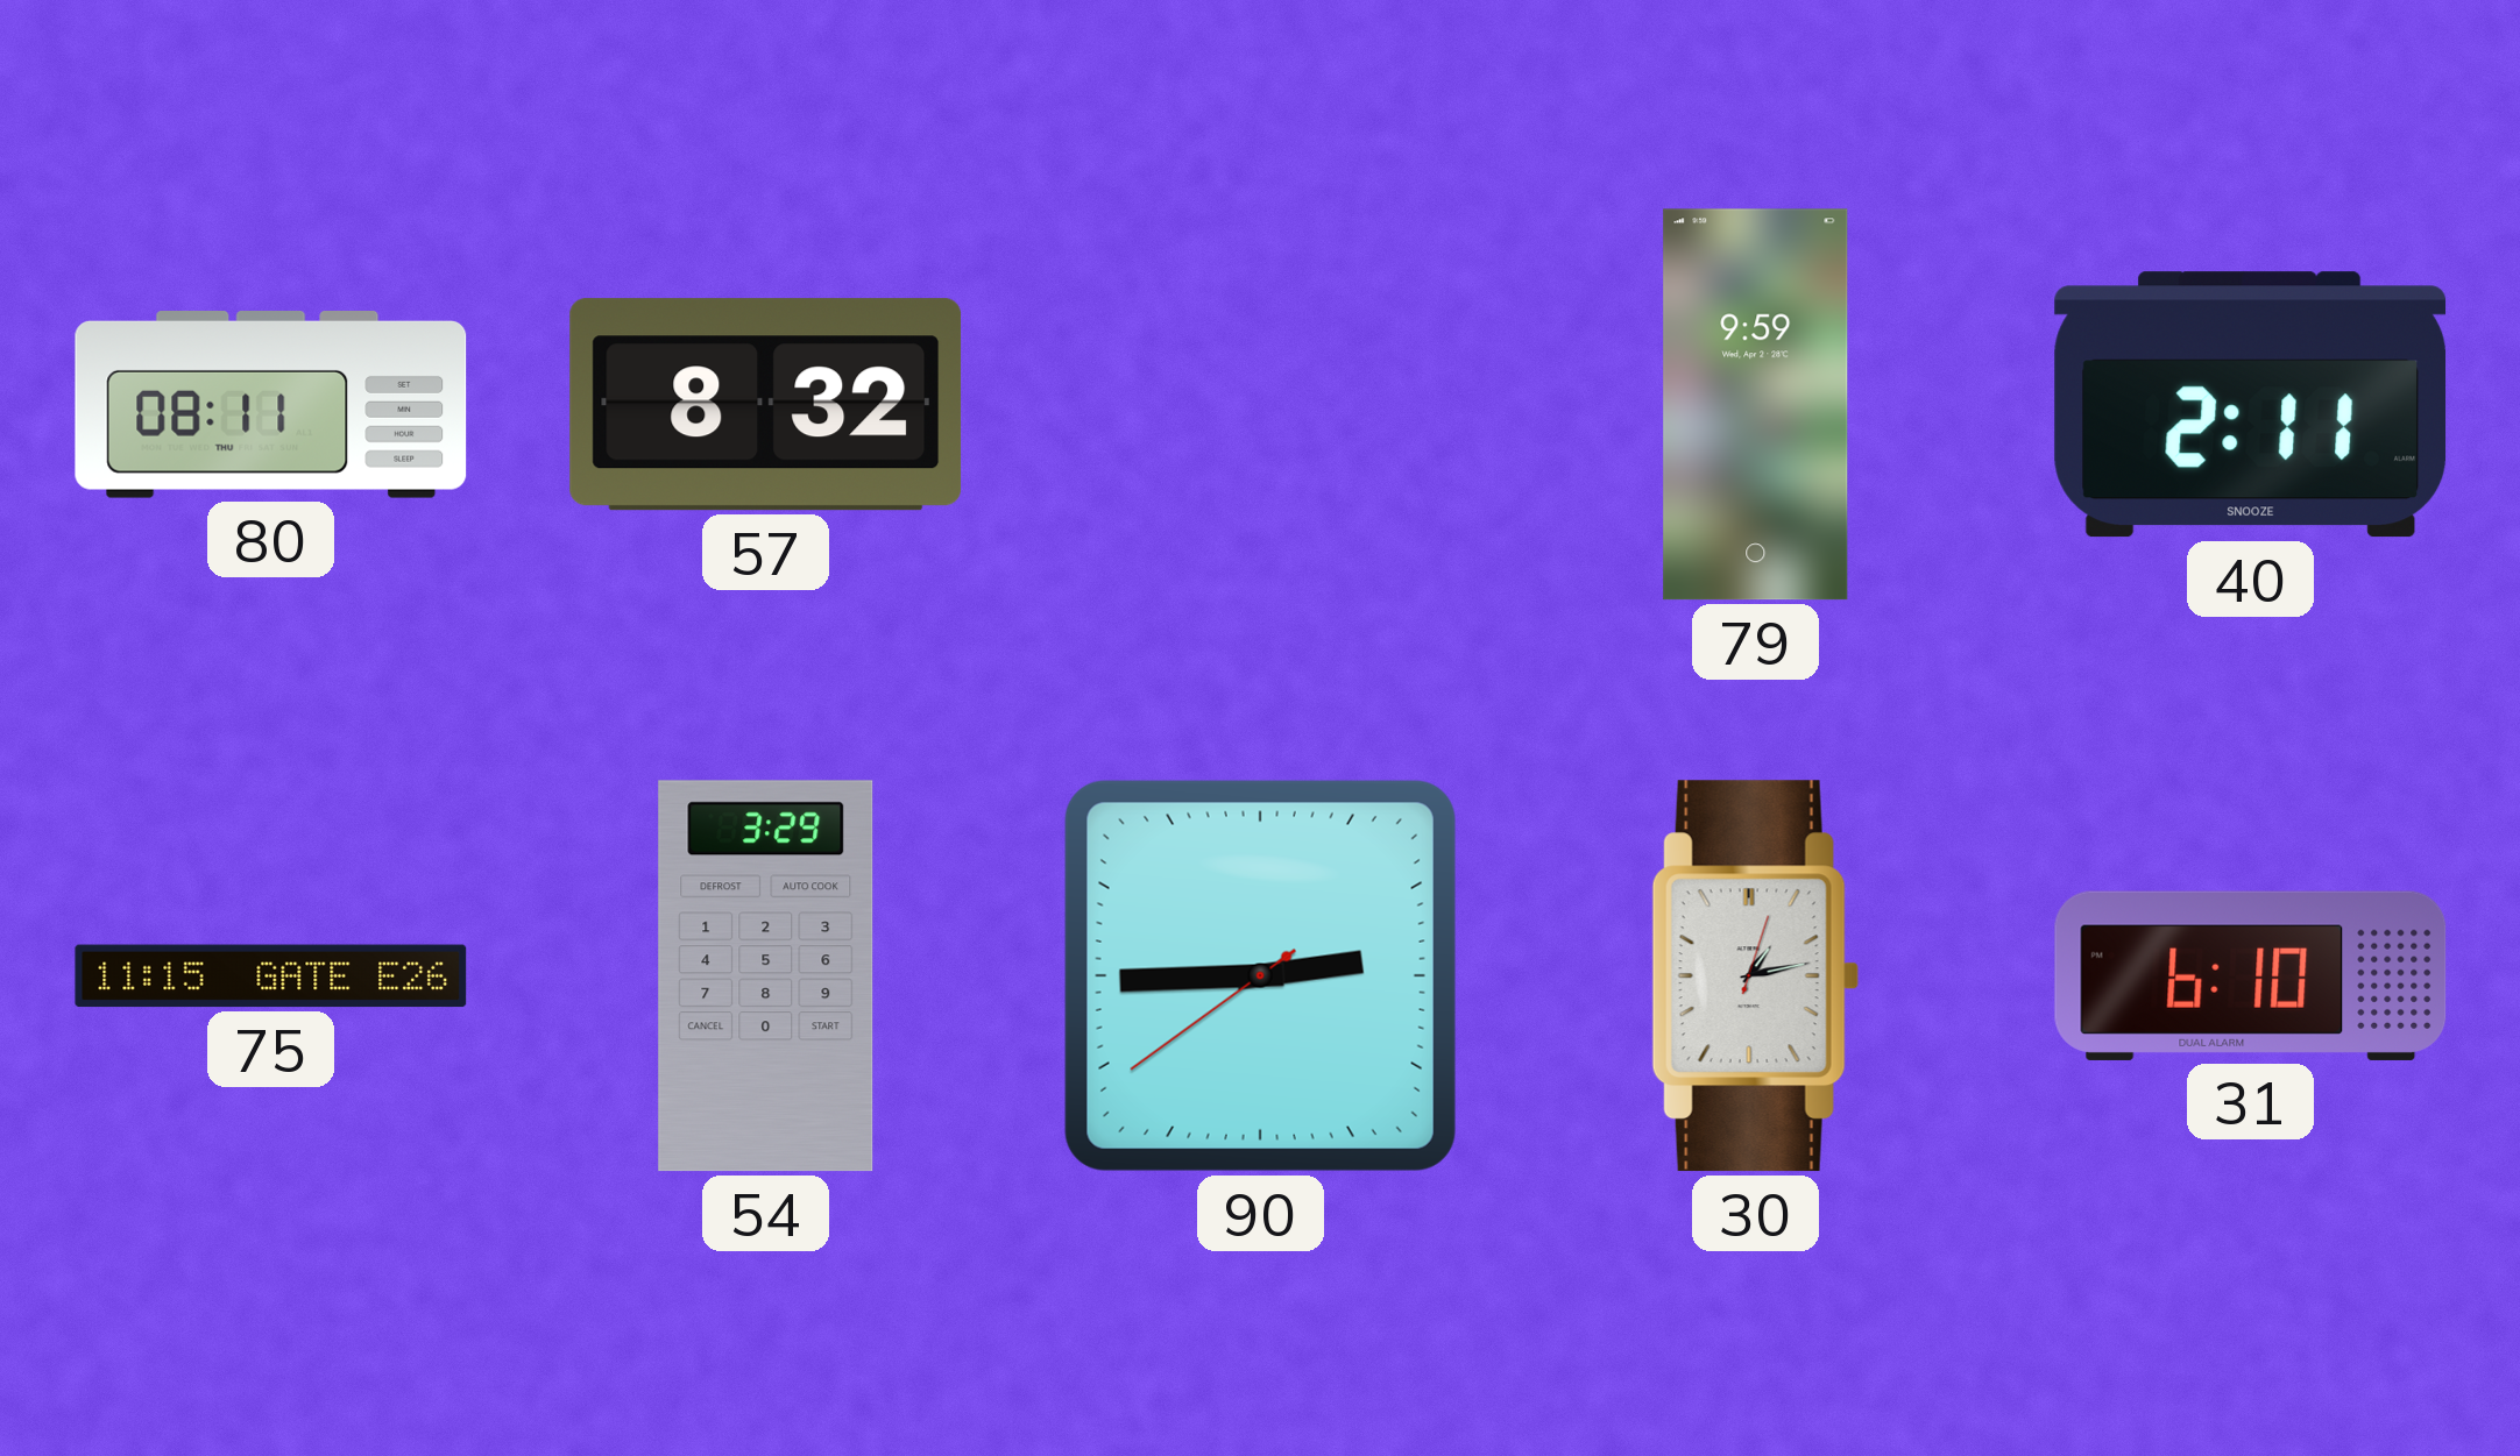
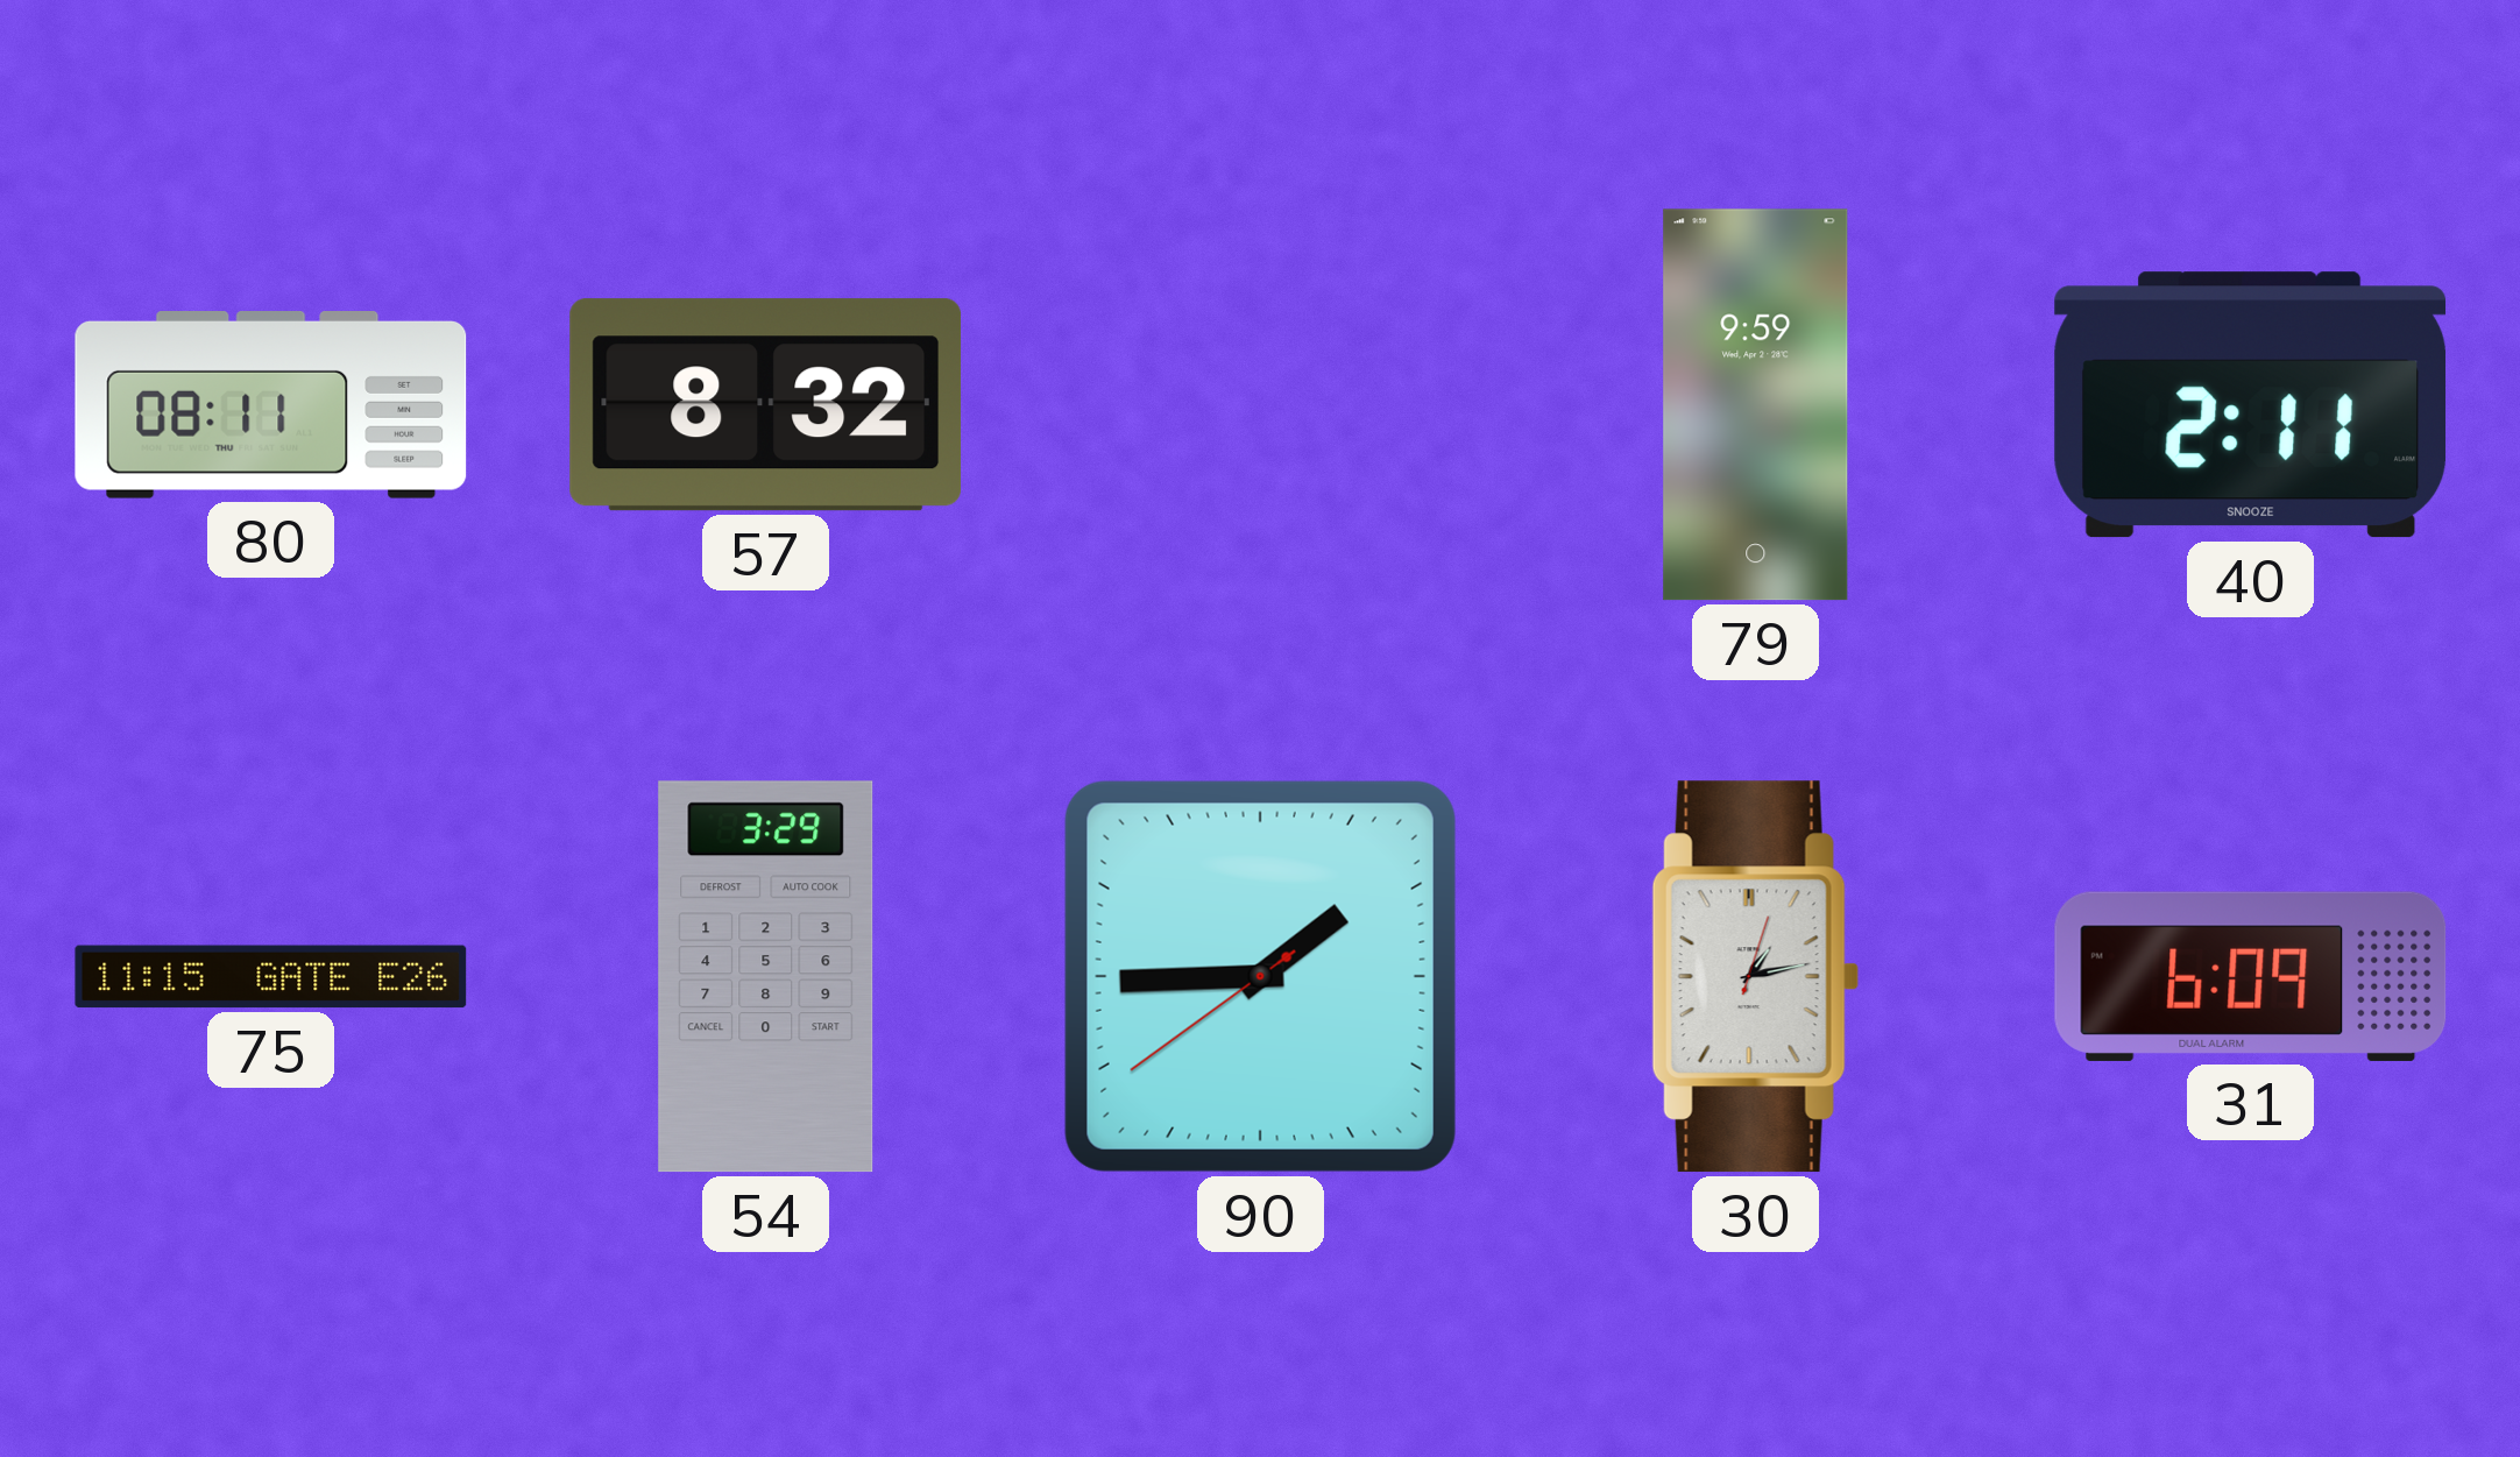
90: 2:44 -> 1:44 (1260, 976)
31: 6:10 -> 6:09 (2251, 976)
